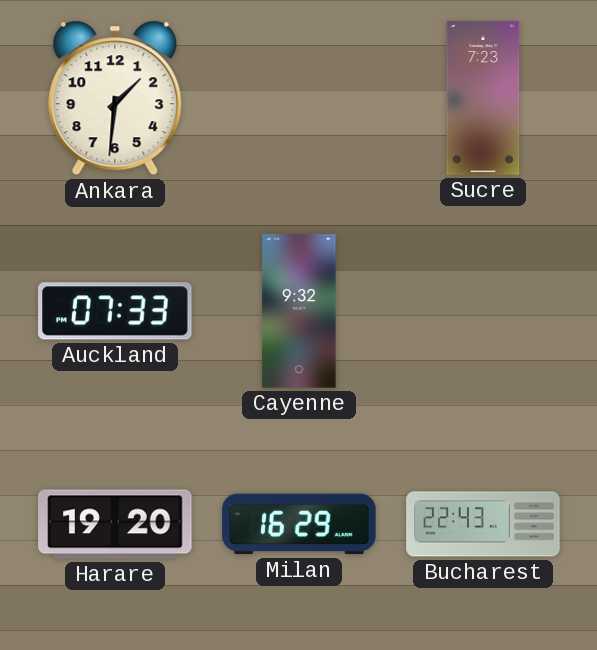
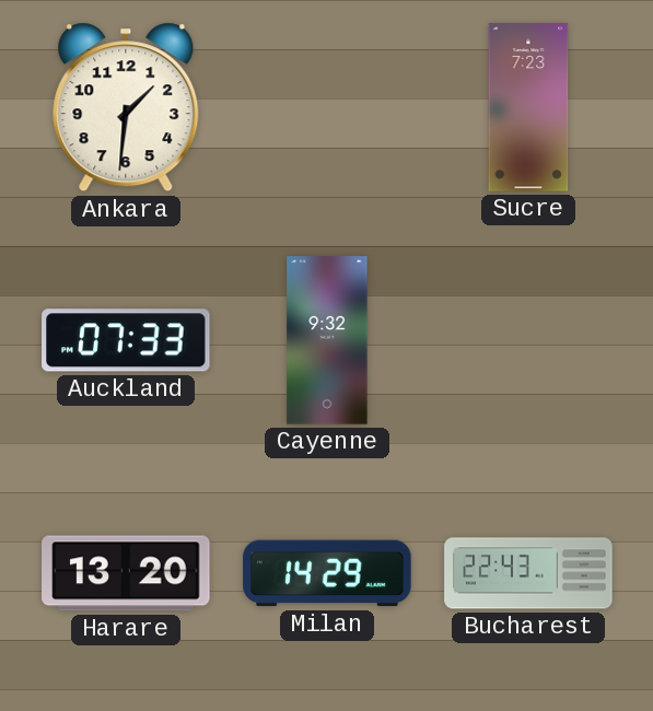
Harare: 19:20 -> 13:20 (126, 573)
Milan: 16:29 -> 14:29 (327, 573)
